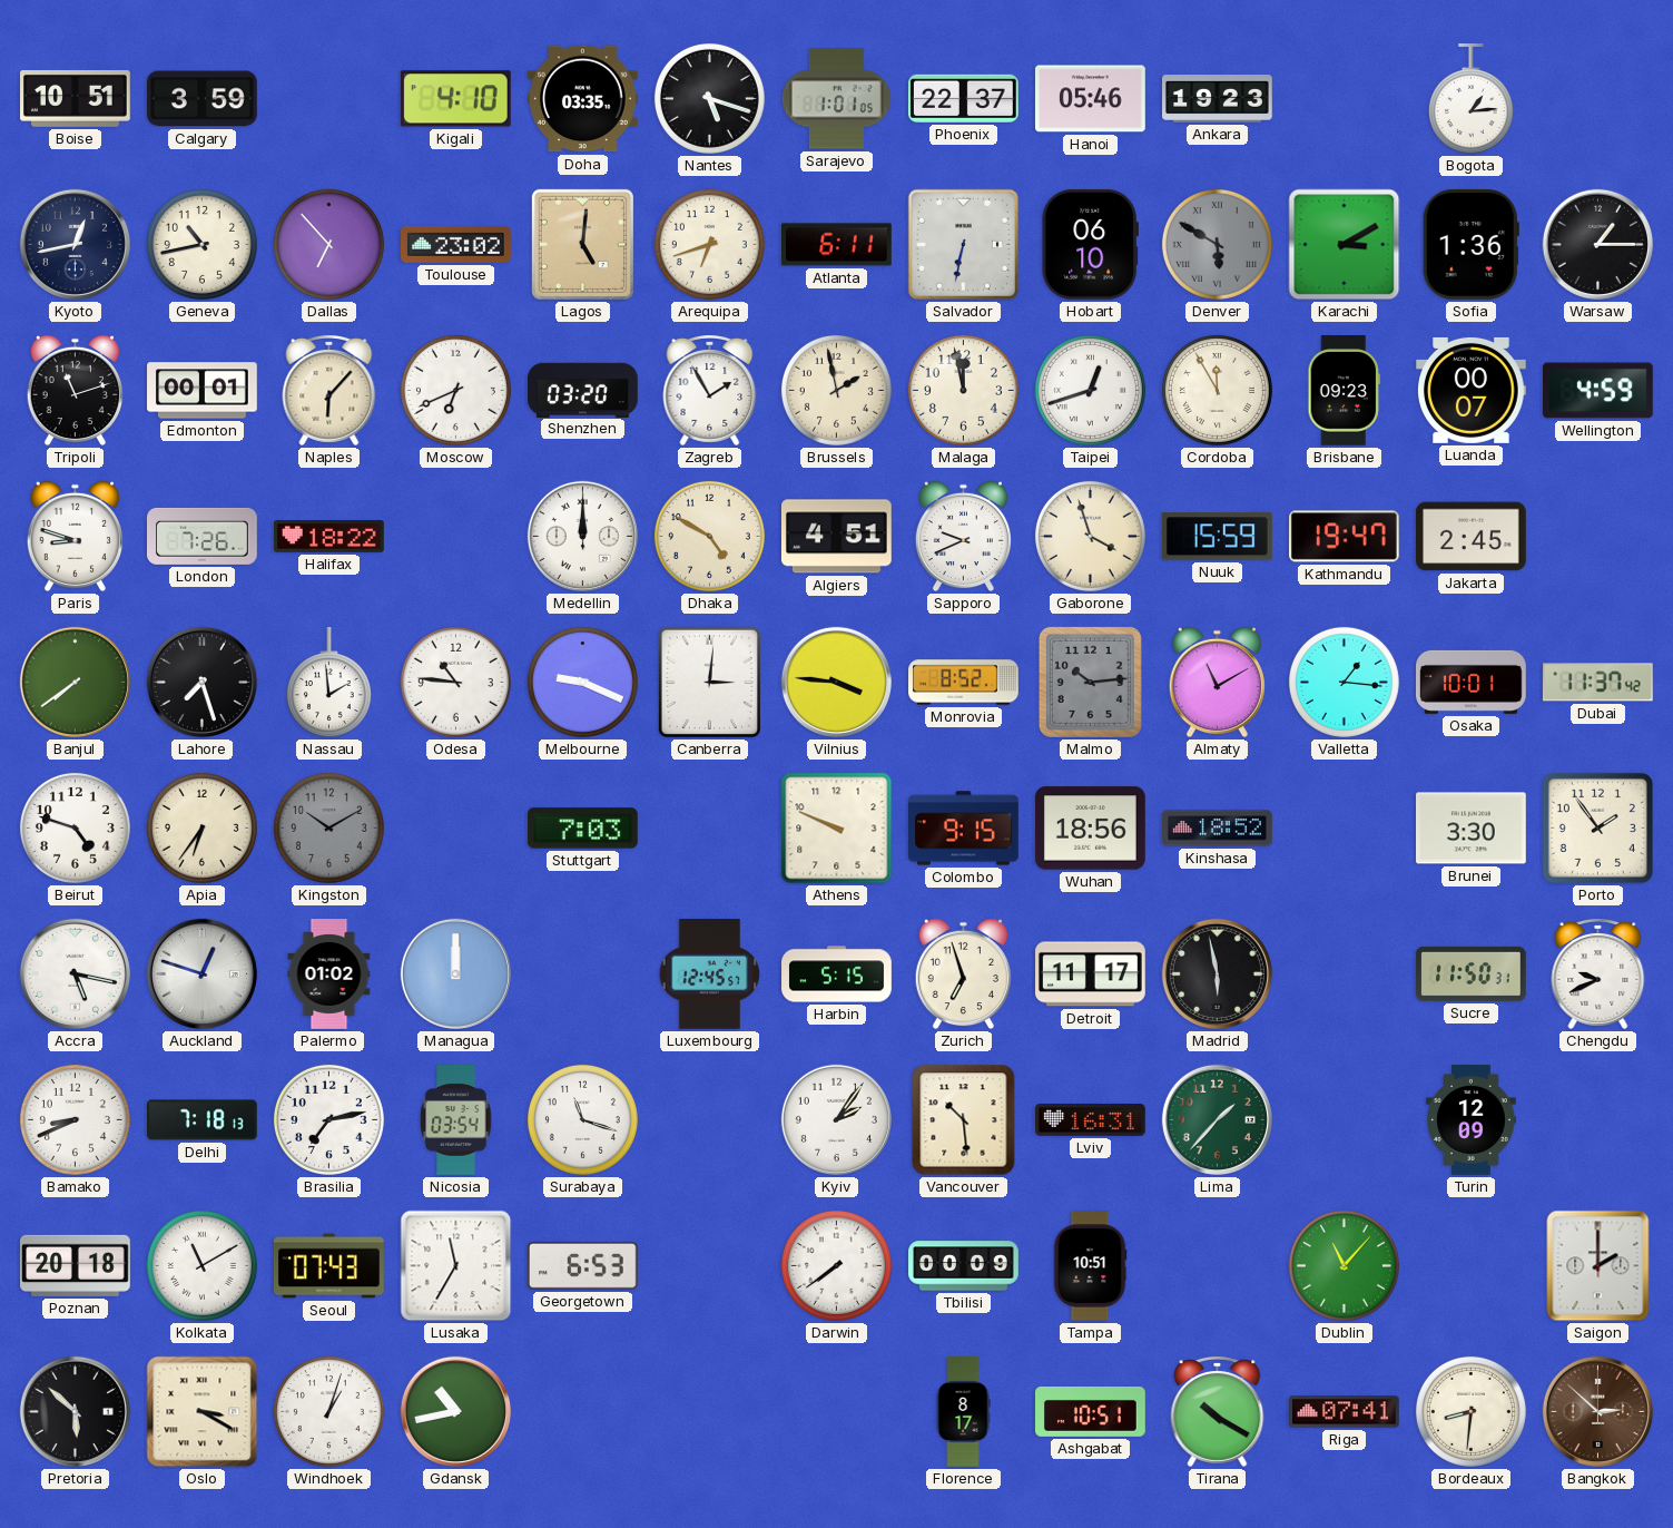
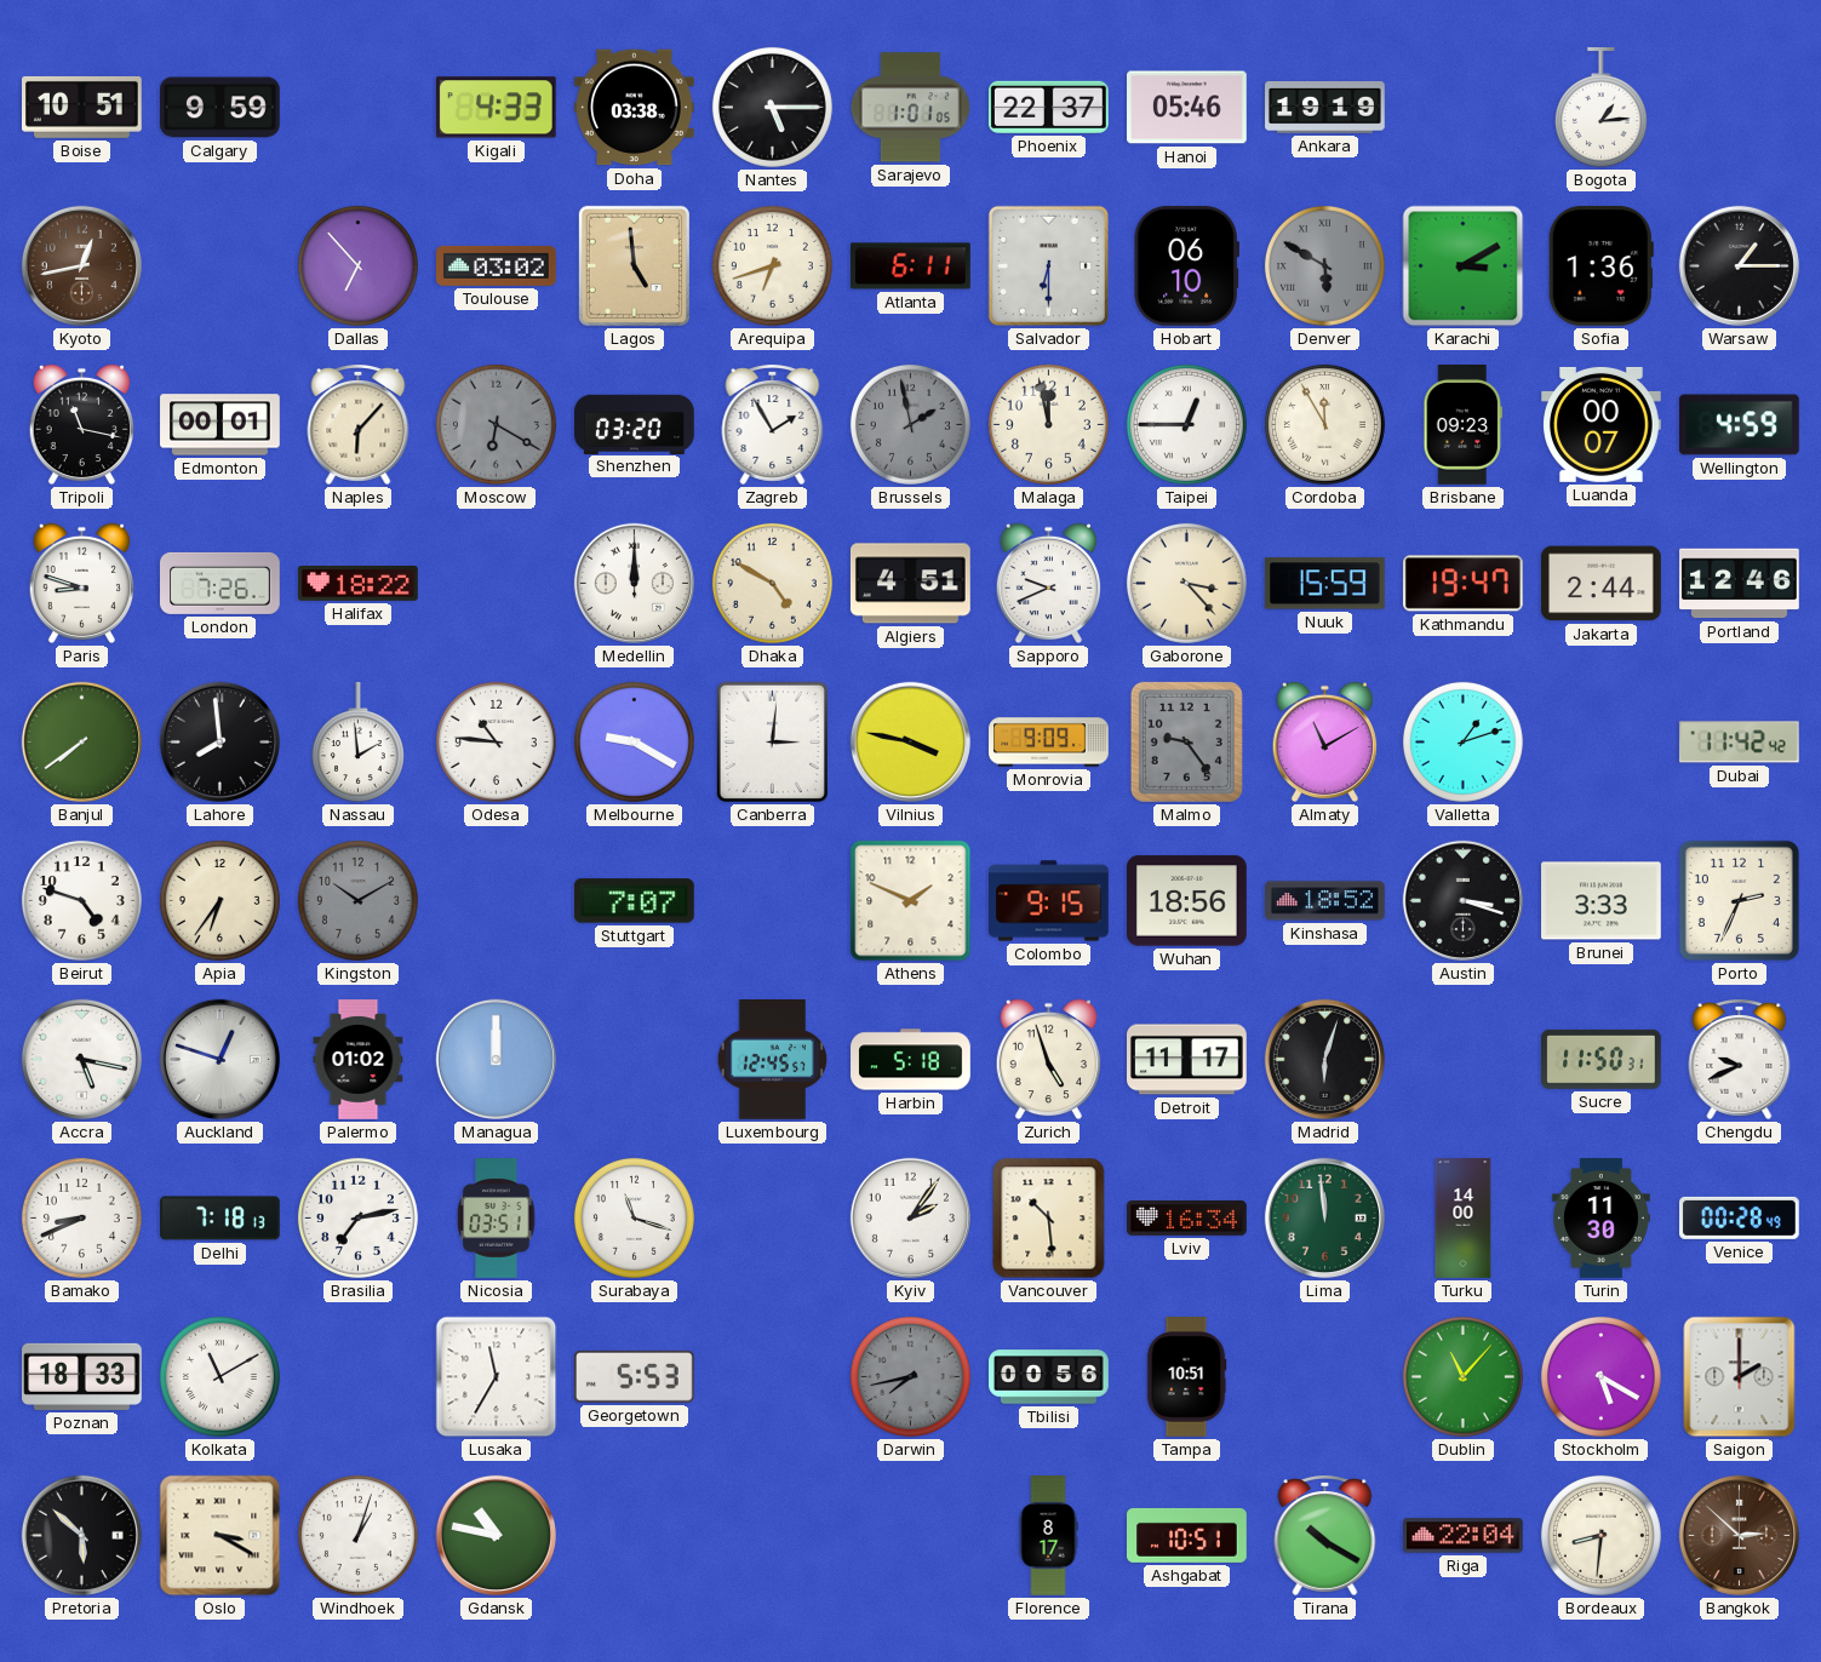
Calgary: 3:59 -> 9:59 (221, 108)
Kigali: 4:10 -> 4:33 (496, 108)
Doha: 03:35 -> 03:38 (635, 108)
Nantes: 5:18 -> 5:15 (772, 107)
Ankara: 19:23 -> 19:19 (1325, 108)
Kyoto dial: navy -> brown (81, 265)
Geneva: 10:43 -> none (201, 244)
Toulouse: 23:02 -> 03:02 (497, 265)
Lagos: 5:01 -> 4:59 (634, 265)
Salvador: 6:32 -> 6:30 (1048, 265)
Tripoli: 11:12 -> 11:17 (81, 425)
Moscow: 6:41 -> 6:20 (496, 424)
Moscow dial: white -> grey (496, 424)
Brussels dial: cream -> grey (910, 424)
Taipei: 12:42 -> 12:45 (1186, 424)
Gaborone: 3:57 -> 3:23 (1186, 583)
Jakarta: 2:45 -> 2:44 (1602, 584)
Portland: none -> 12:46 (1740, 584)
Lahore: 7:27 -> 7:59 (219, 741)
Melbourne: 9:19 -> 9:20 (634, 741)
Vilnius: 3:46 -> 3:47 (910, 741)
Monrovia: 8:52 -> 9:09 (1049, 743)
Malmo: 10:14 -> 9:24 (1186, 741)
Valletta: 1:16 -> 1:12 (1462, 741)
Osaka: 10:01 -> none (1472, 682)
Dubai: 11:37 -> 11:42 (1739, 743)
Stuttgart: 7:03 -> 7:07 (635, 901)
Athens: 9:49 -> 1:49 (911, 901)
Austin: none -> 3:18 (1462, 900)
Brunei: 3:30 -> 3:33 (1602, 901)
Porto: 1:54 -> 2:34 (1739, 900)
Harbin: 5:15 -> 5:18 (911, 1060)
Zurich: 6:57 -> 4:57 (1048, 1060)
Madrid: 5:58 -> 6:03 (1324, 1059)
Nicosia: 03:54 -> 03:51 (497, 1219)
Lviv: 16:31 -> 16:34 (1187, 1219)
Lima: 1:37 -> 11:59 (1324, 1217)
Turku: none -> 14:00 (1464, 1219)
Turin: 12:09 -> 11:30 (1602, 1219)
Venice: none -> 00:28 (1740, 1217)
Poznan: 20:18 -> 18:33 (82, 1376)
Seoul: 07:43 -> none (328, 1266)
Georgetown: 6:53 -> 5:53 (635, 1377)
Darwin: 7:39 -> 7:43 (910, 1376)
Darwin dial: white -> grey (910, 1376)
Tbilisi: 00:09 -> 00:56 (1049, 1377)
Stockholm: none -> 5:20 (1600, 1376)
Gdansk: 10:43 -> 10:47 (496, 1535)
Riga: 07:41 -> 22:04 (1464, 1536)
